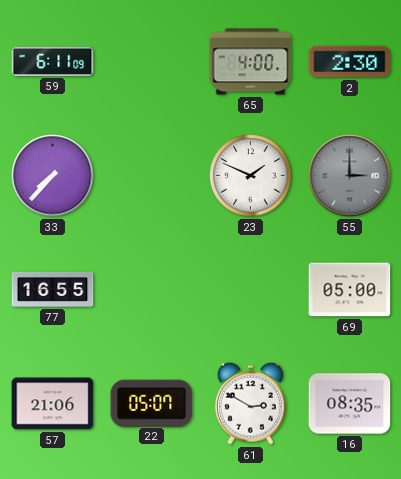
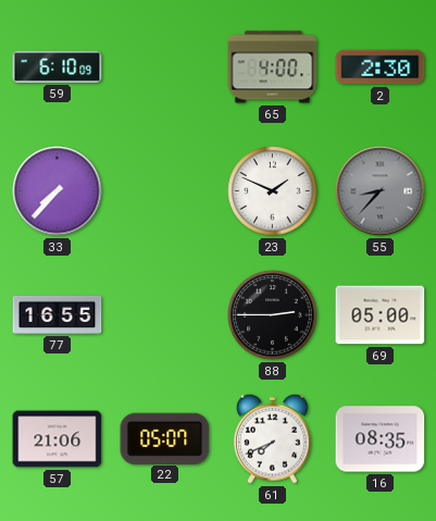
59: 6:11 -> 6:10 (58, 66)
55: 3:00 -> 8:37 (381, 191)
88: none -> 2:45 (273, 315)
61: 2:50 -> 7:41 (272, 438)
